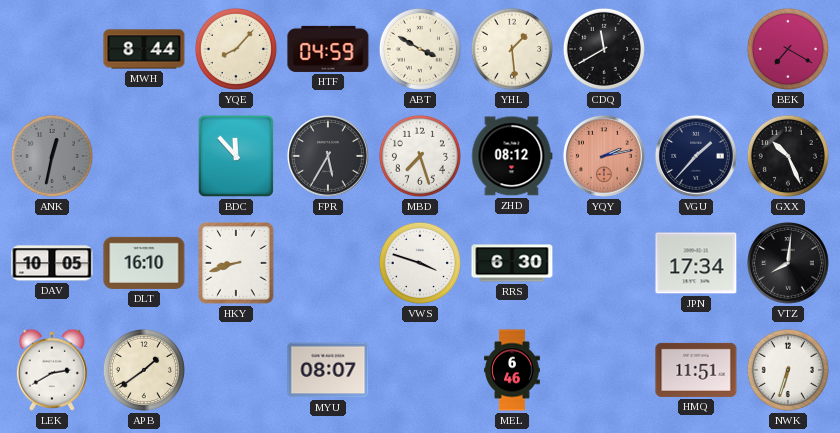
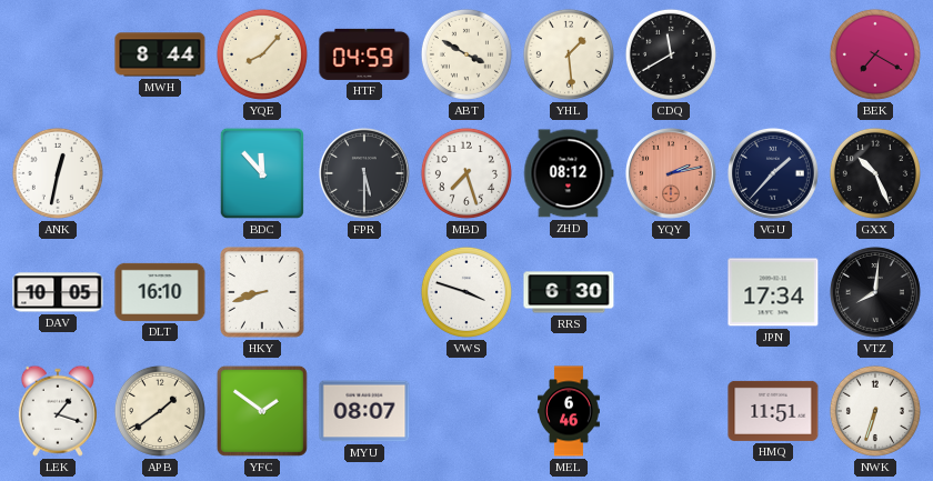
ANK dial: grey -> white (58, 173)
FPR: 5:35 -> 5:30 (364, 173)
LEK: 2:40 -> 1:18 (58, 411)
YFC: none -> 1:51 (262, 411)
